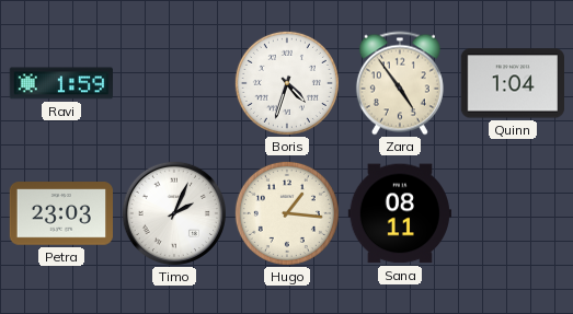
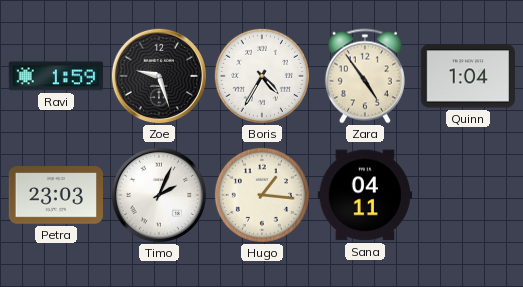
Zoe: none -> 9:27 (158, 75)
Boris: 4:33 -> 4:35 (262, 76)
Sana: 08:11 -> 04:11 (364, 195)
